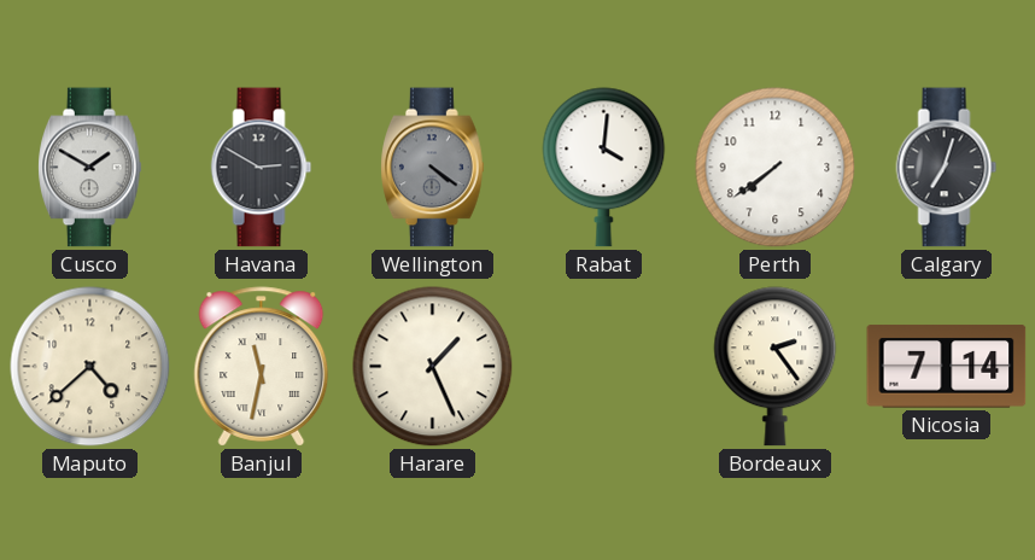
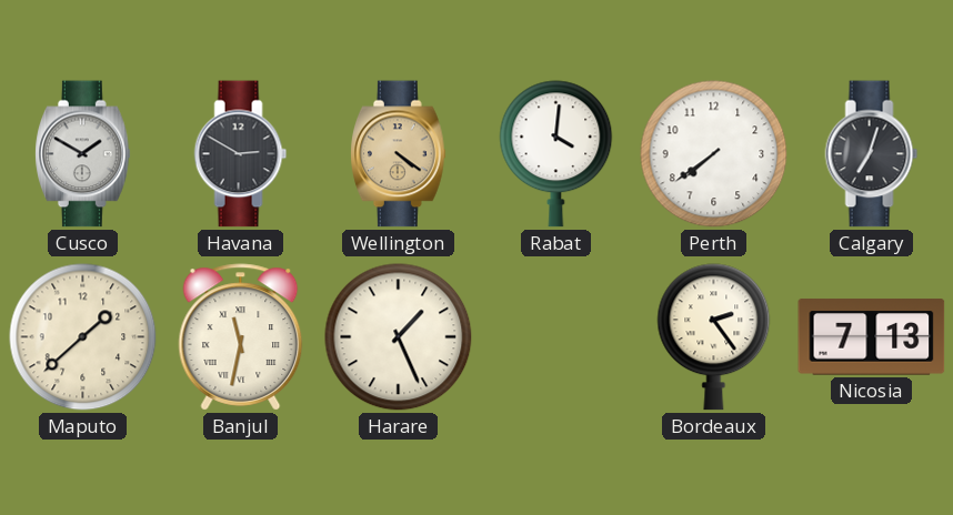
Wellington dial: grey -> champagne (399, 154)
Maputo: 4:38 -> 1:38 (83, 337)
Nicosia: 7:14 -> 7:13 (872, 337)
